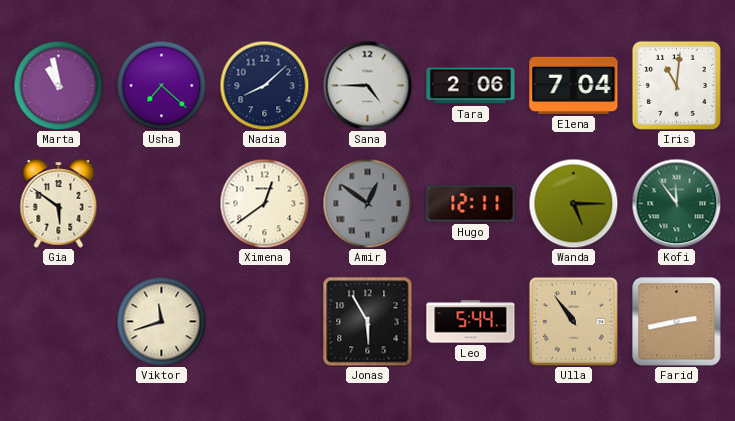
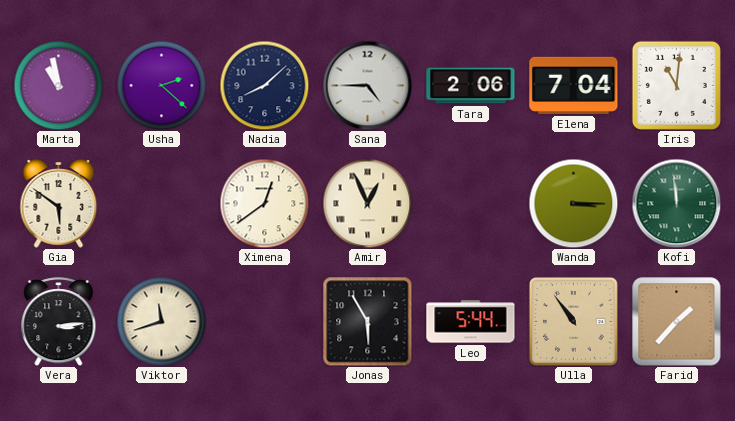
Usha: 7:22 -> 2:22 (161, 85)
Amir: 12:51 -> 12:56 (367, 203)
Amir dial: grey -> cream (367, 203)
Hugo: 12:11 -> none (471, 204)
Wanda: 5:15 -> 3:15 (573, 203)
Kofi: 11:54 -> 11:59 (676, 203)
Vera: none -> 3:14 (59, 322)
Farid: 2:43 -> 1:37 (677, 322)
